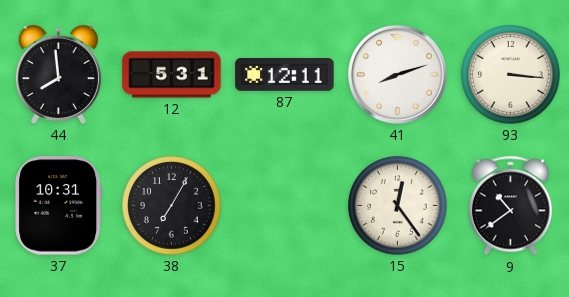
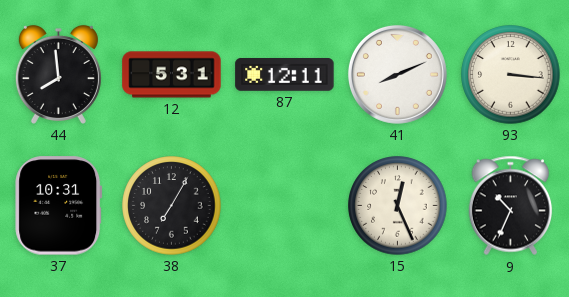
41: 8:12 -> 8:11 (397, 74)
15: 12:24 -> 12:26 (398, 206)
9: 10:39 -> 10:34 (511, 206)
